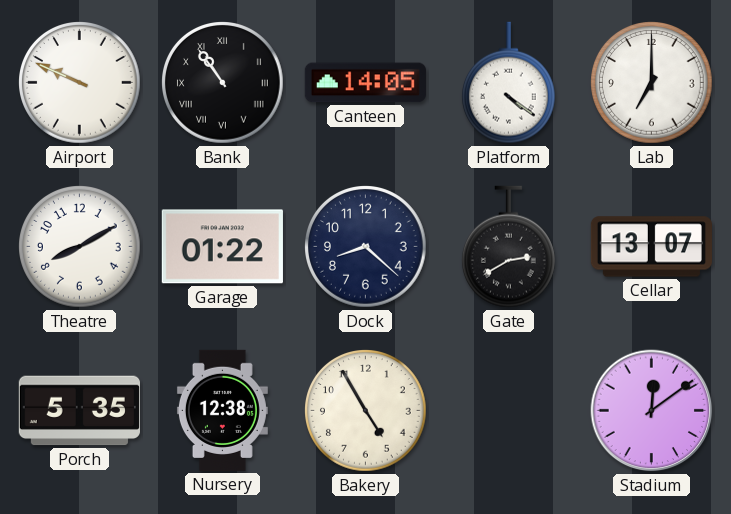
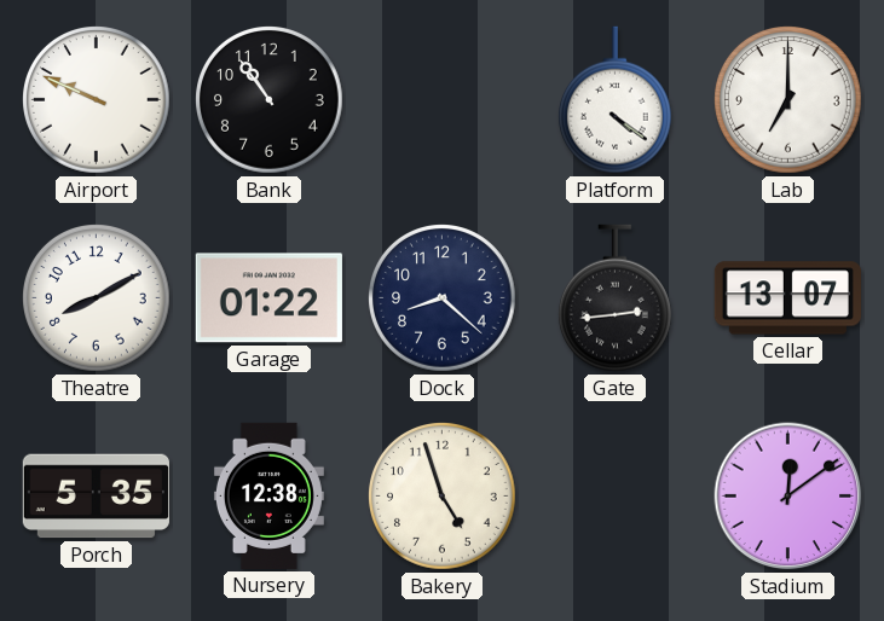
Bank numerals: Roman -> Arabic (270, 100)
Canteen: 14:05 -> none (365, 83)
Gate: 2:40 -> 2:44 (614, 298)
Bakery: 4:55 -> 4:57 (443, 497)
